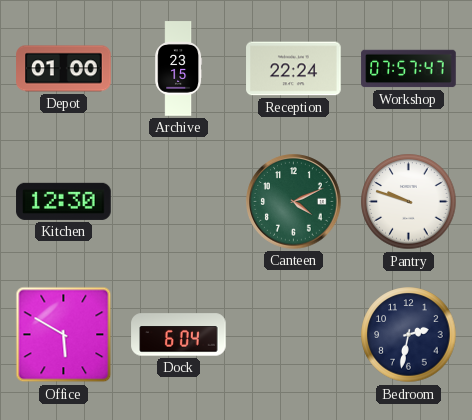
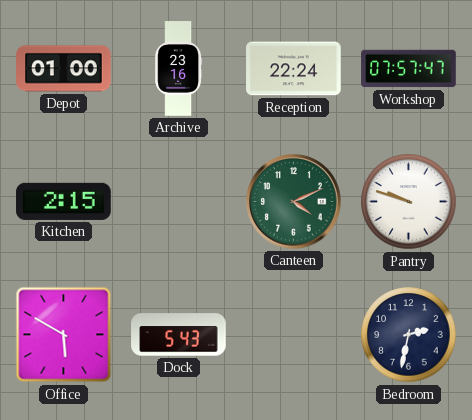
Archive: 23:15 -> 23:16 (179, 69)
Kitchen: 12:30 -> 2:15 (64, 201)
Dock: 6:04 -> 5:43 (179, 335)
